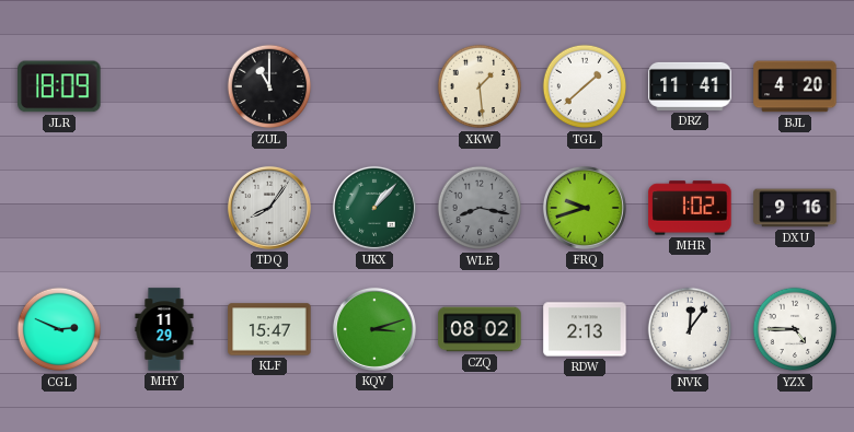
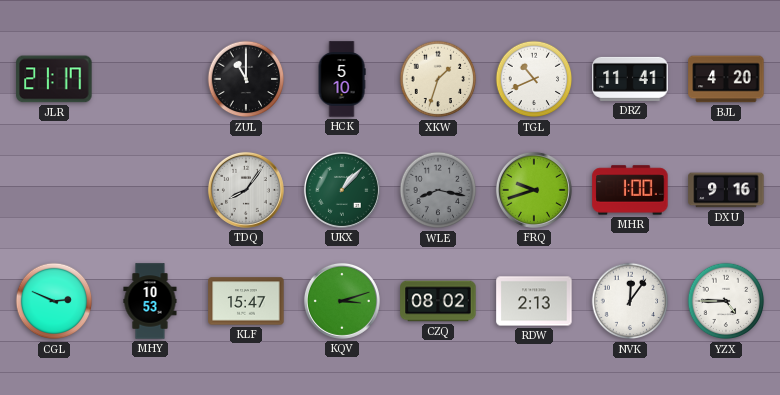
JLR: 18:09 -> 21:17 (54, 79)
HCK: none -> 5:10 (342, 79)
XKW: 1:29 -> 1:33 (438, 79)
TGL: 1:38 -> 10:41 (534, 79)
MHR: 1:02 -> 1:00 (630, 190)
MHY: 11:29 -> 10:53 (150, 301)
